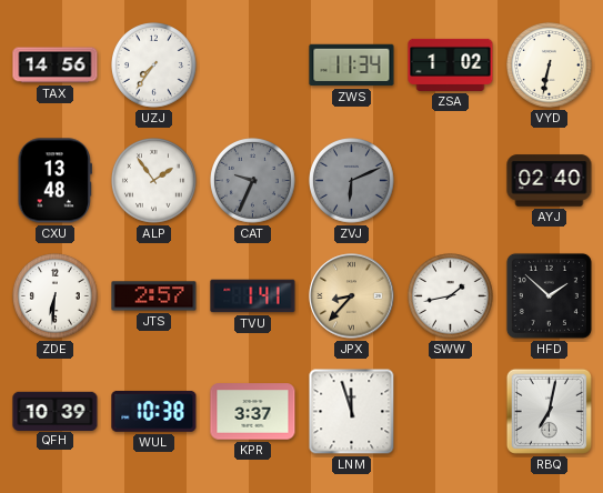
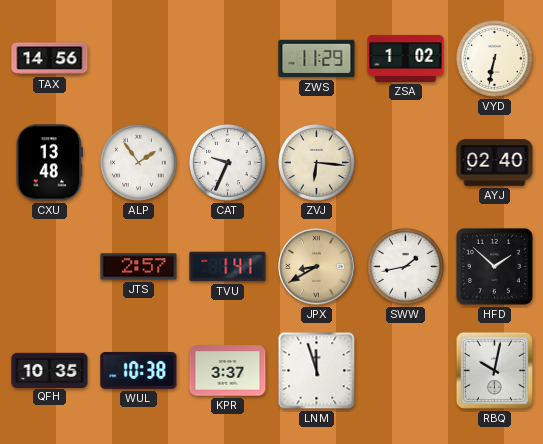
UZJ: 7:36 -> none (154, 66)
ZWS: 11:34 -> 11:29 (317, 59)
CAT dial: grey -> white (228, 163)
ZVJ: 6:11 -> 6:16 (317, 163)
ZVJ dial: grey -> cream (317, 163)
ZDE: 6:31 -> none (56, 296)
JPX: 8:37 -> 8:40 (317, 267)
QFH: 10:39 -> 10:35 (50, 370)
RBQ: 7:02 -> 10:02 (494, 370)
